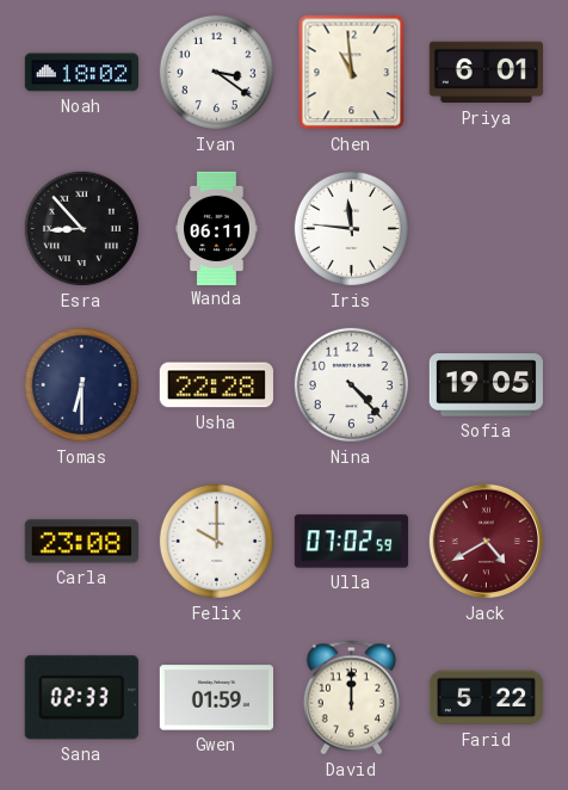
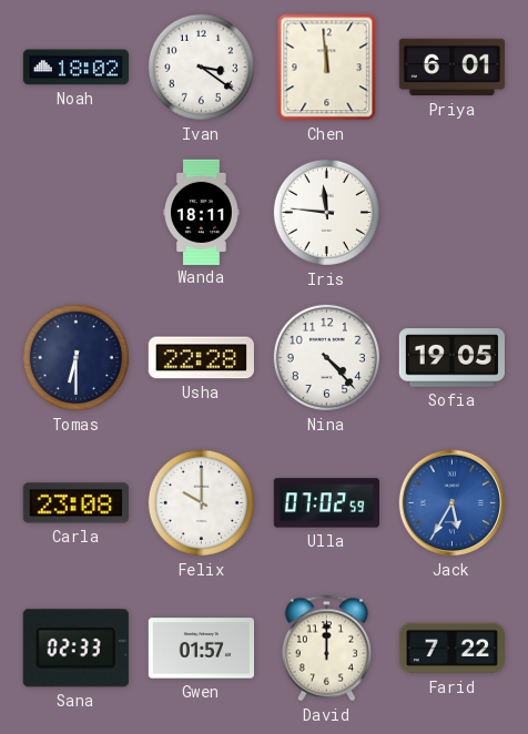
Chen: 10:59 -> 11:59 (327, 68)
Esra: 8:53 -> none (81, 228)
Wanda: 06:11 -> 18:11 (202, 212)
Jack: 4:40 -> 5:35 (453, 503)
Jack dial: burgundy -> blue (453, 503)
Gwen: 01:59 -> 01:57 (201, 649)
Farid: 5:22 -> 7:22 (451, 649)
